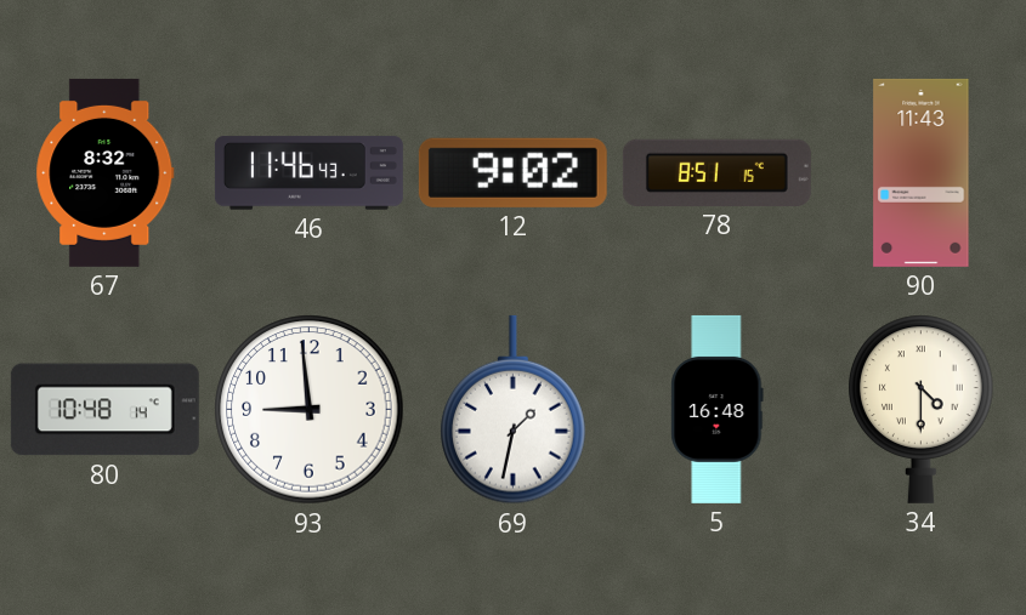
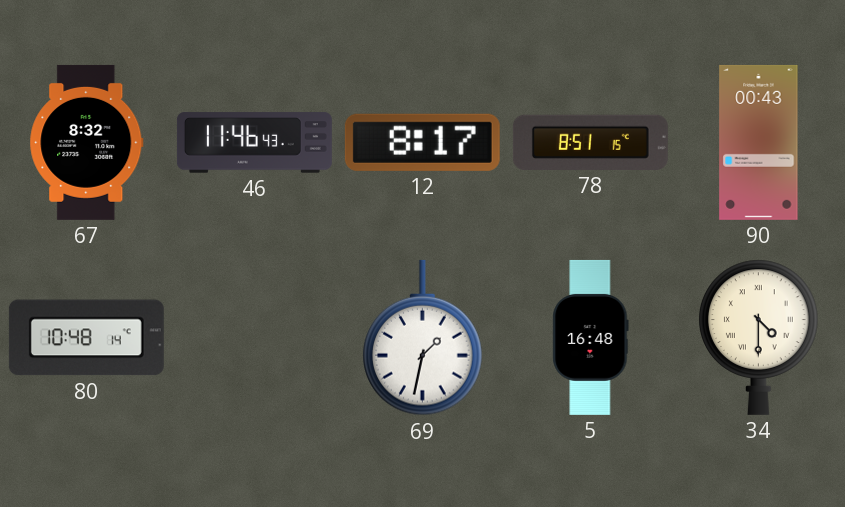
12: 9:02 -> 8:17 (422, 142)
90: 11:43 -> 00:43 (759, 142)
93: 8:59 -> none (310, 410)
